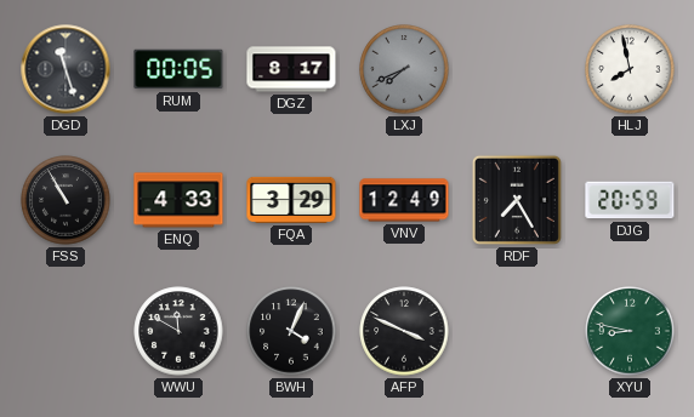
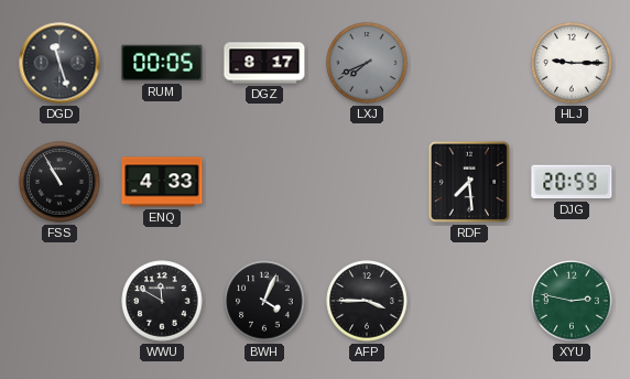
HLJ: 7:58 -> 9:15 (572, 63)
FQA: 3:29 -> none (291, 200)
VNV: 12:49 -> none (404, 200)
RDF: 7:25 -> 7:29 (469, 182)
AFP: 3:49 -> 3:45 (367, 301)
XYU: 8:47 -> 2:47 (572, 301)
